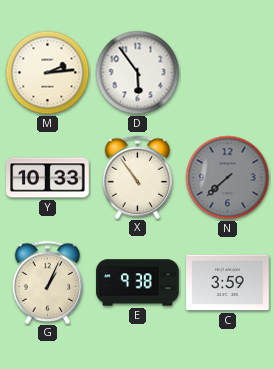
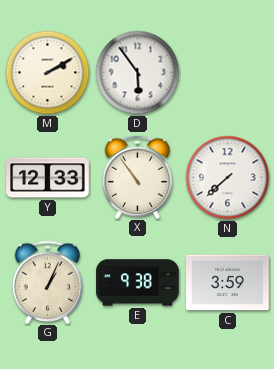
M: 2:14 -> 2:10 (48, 73)
Y: 10:33 -> 12:33 (48, 178)
N dial: grey -> white (228, 178)
